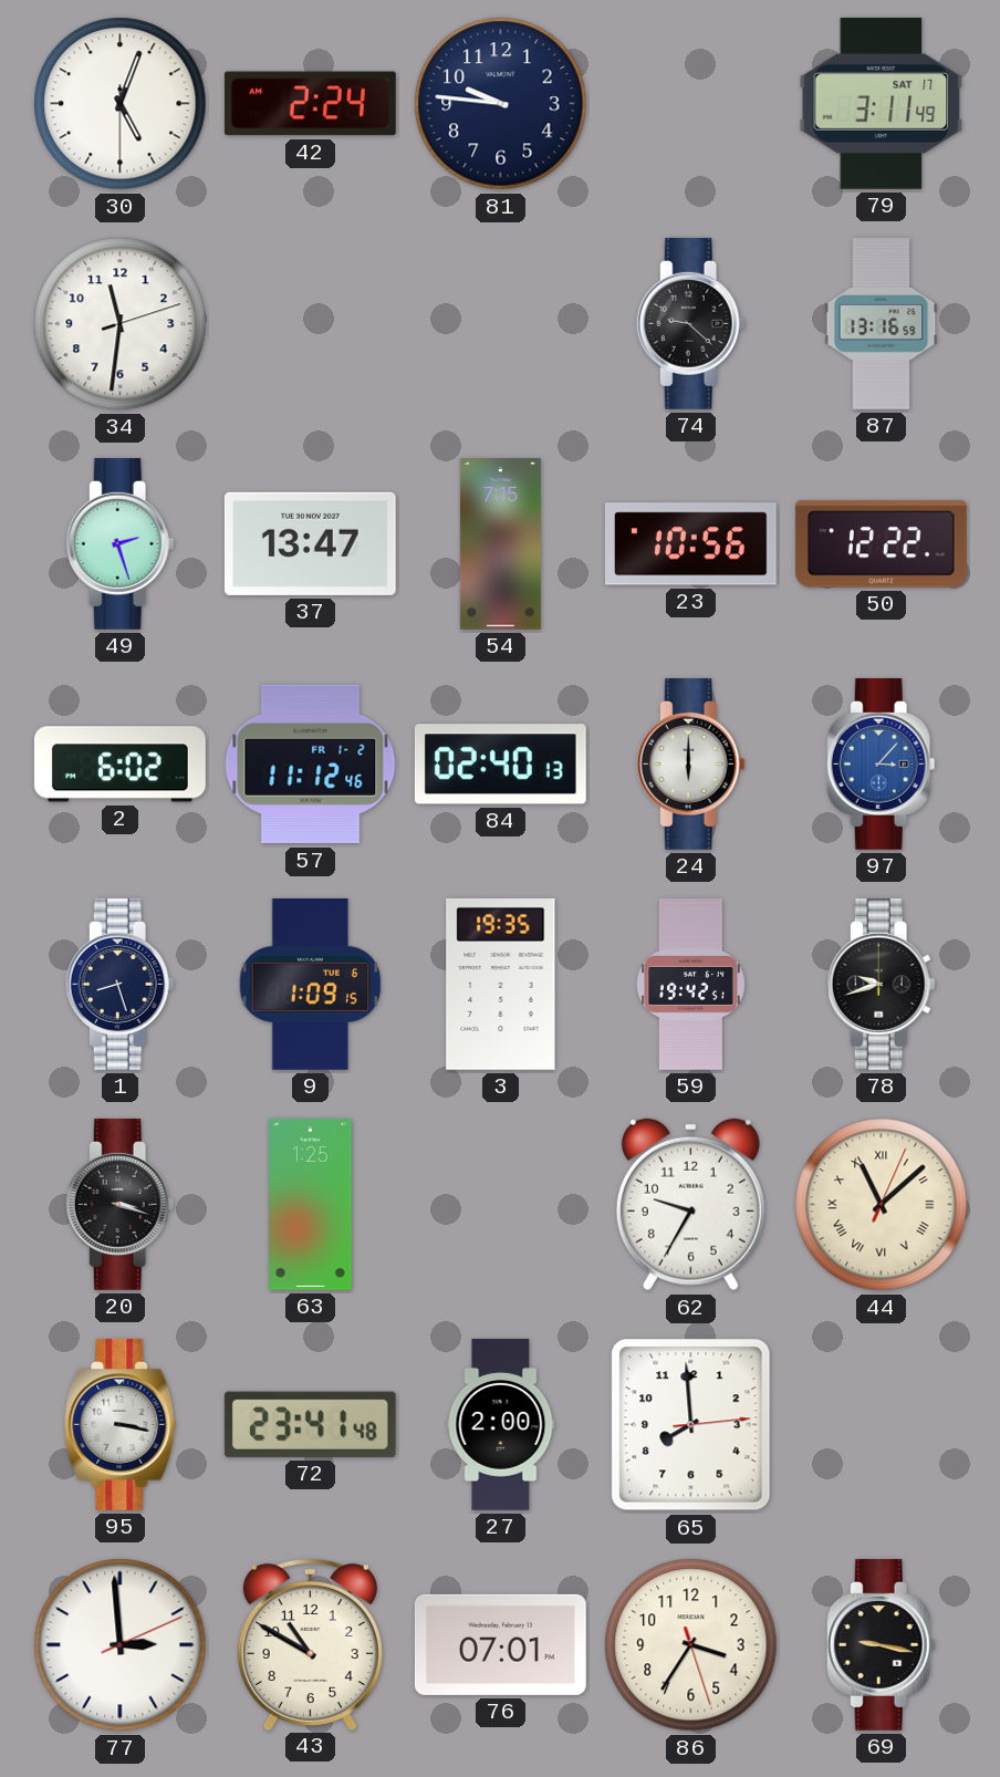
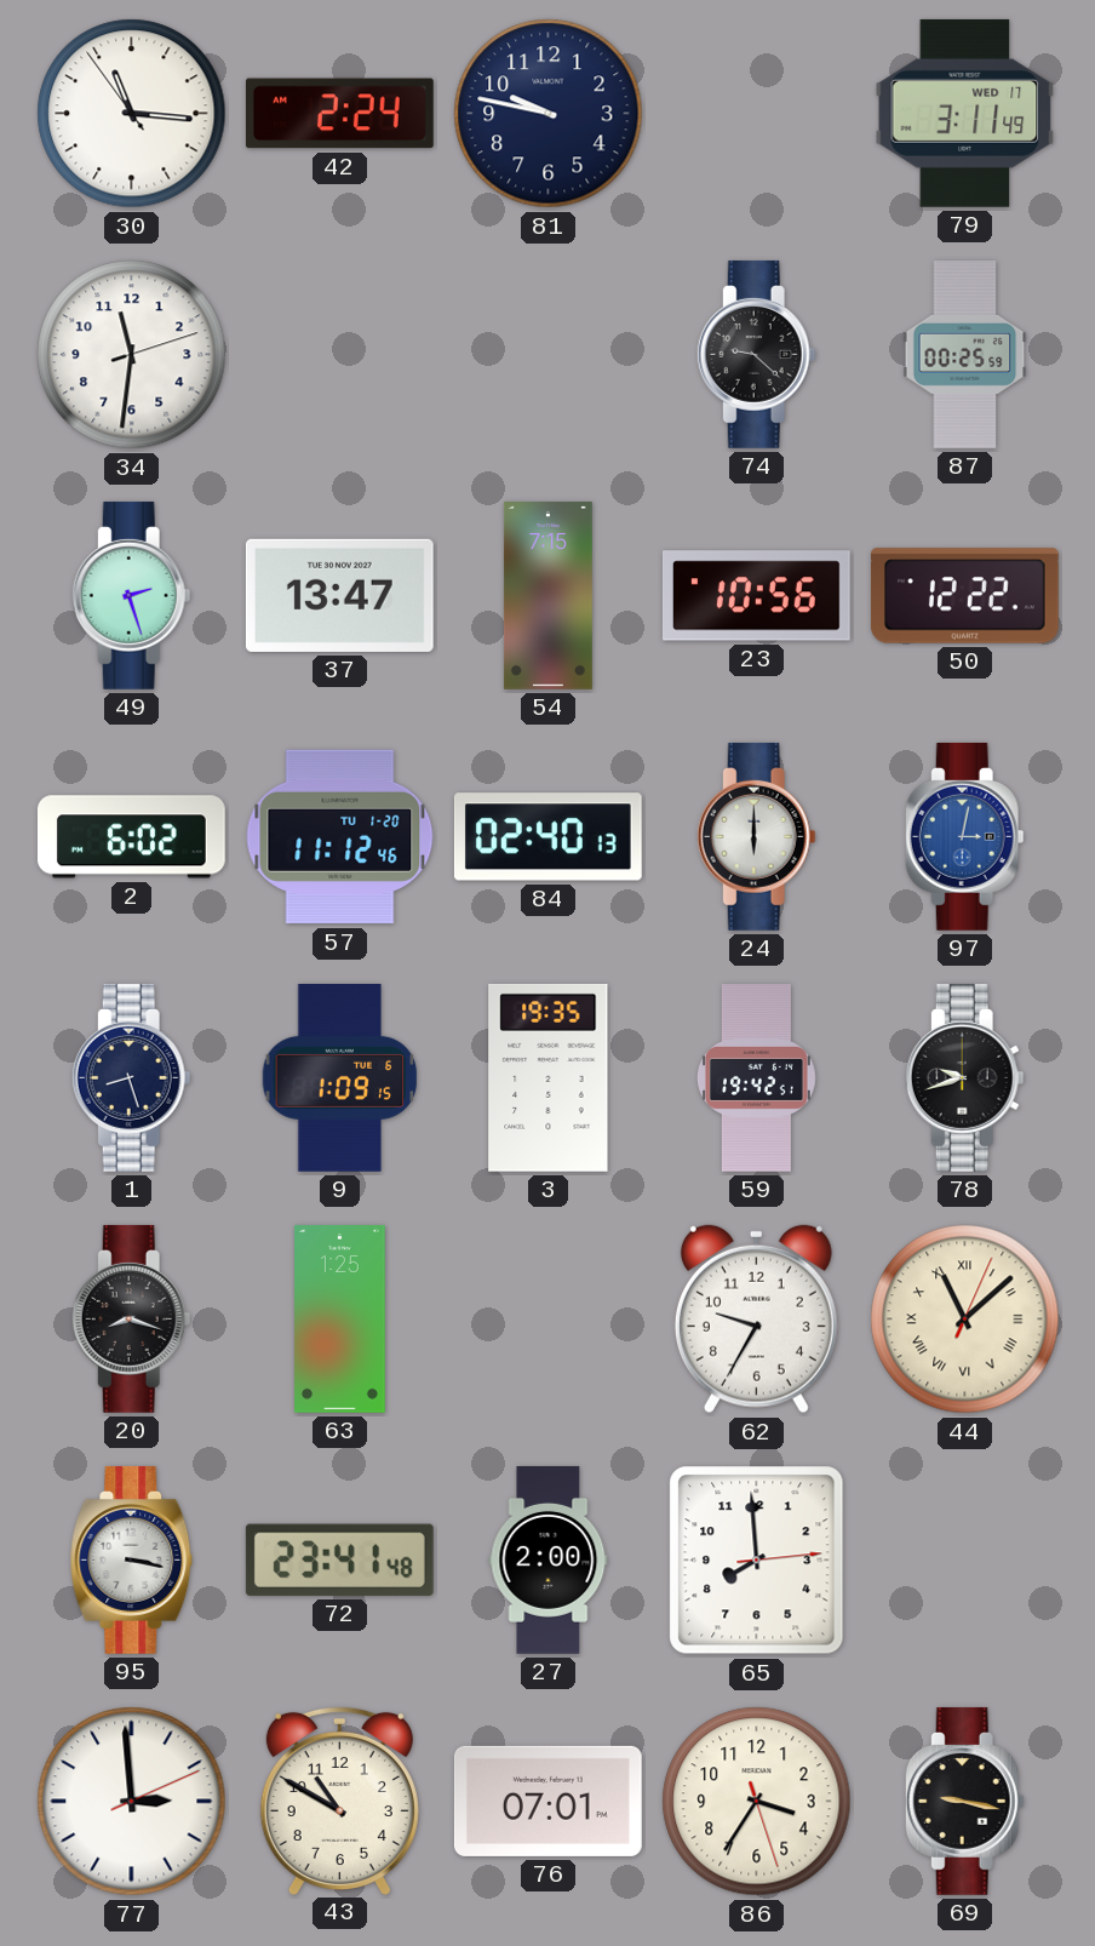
30: 5:03 -> 11:15 (132, 114)
81: 9:46 -> 9:47 (549, 114)
79 date: SAT 17 -> WED 17 (965, 113)
87: 13:16 -> 00:25 (965, 355)
57 date: FR 1-2 -> TU 1-20 (340, 837)
97: 3:07 -> 3:02 (964, 836)
20: 3:18 -> 8:18 (131, 1318)
